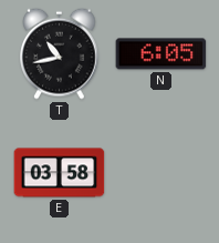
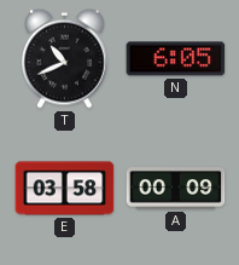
T: 10:43 -> 10:41 (65, 58)
A: none -> 00:09 (176, 189)
